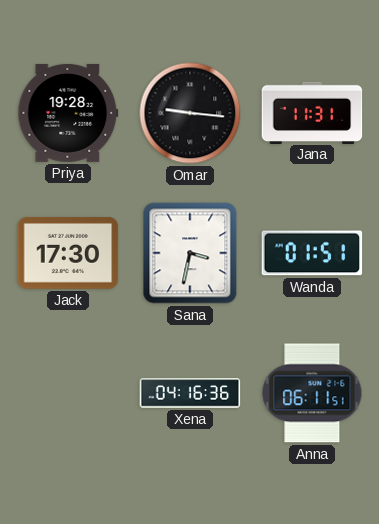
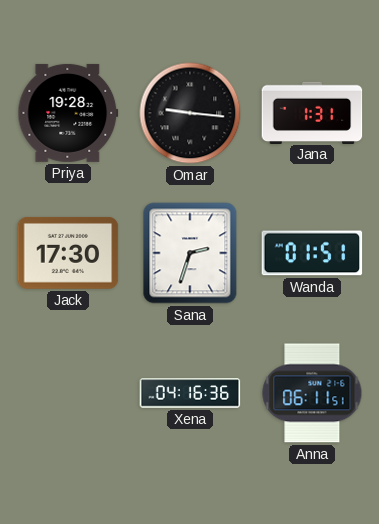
Jana: 11:31 -> 1:31 (312, 112)
Sana: 3:32 -> 2:33 (190, 253)
